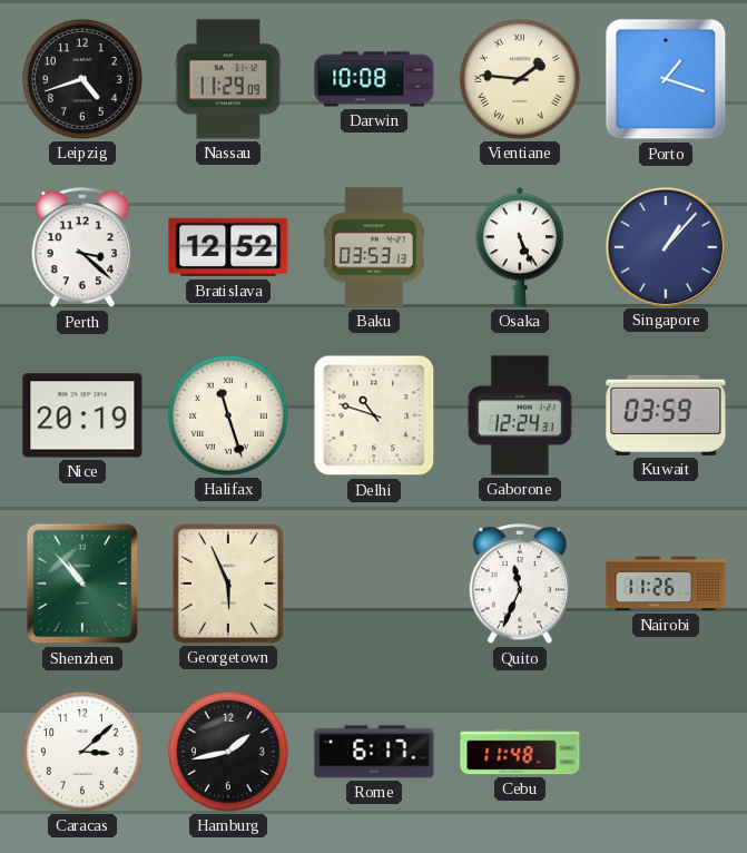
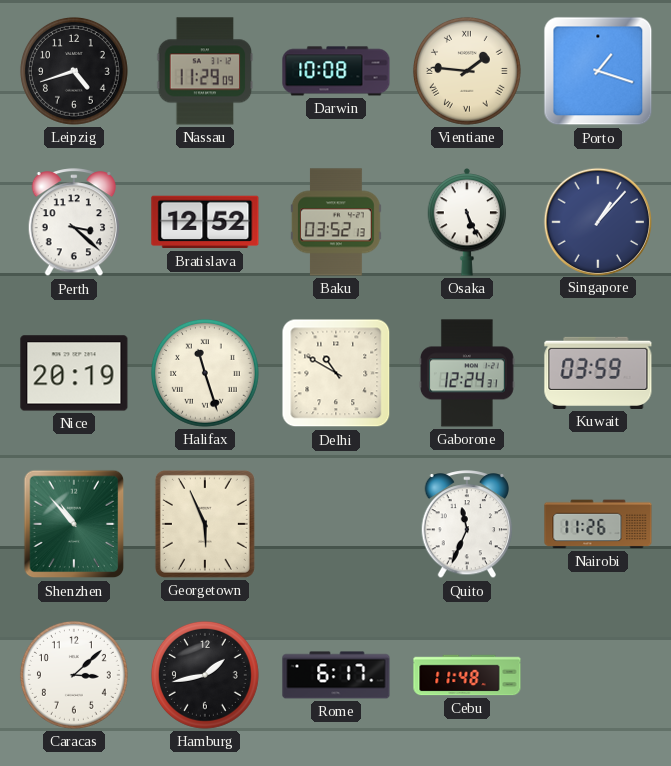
Baku: 03:53 -> 03:52 (336, 222)
Delhi: 10:48 -> 10:50 (336, 373)
